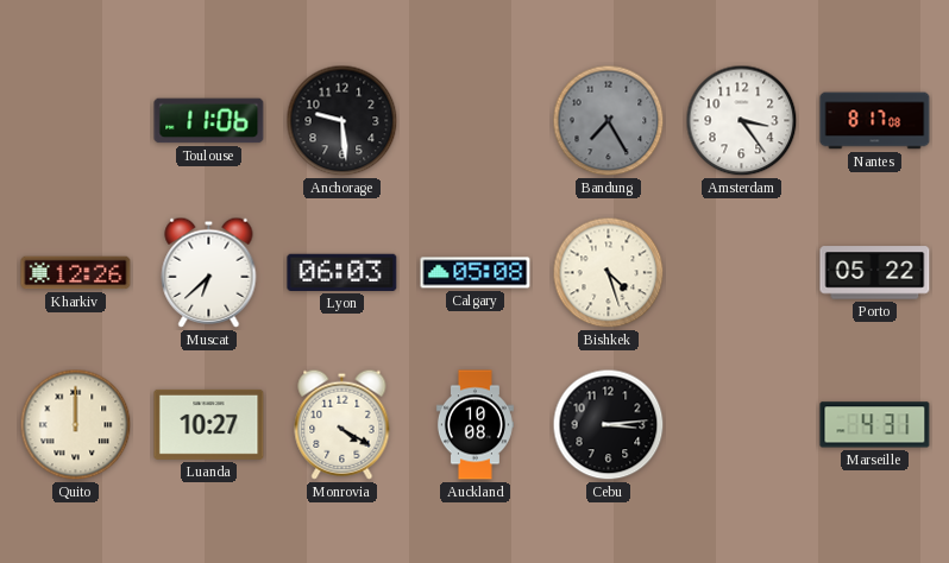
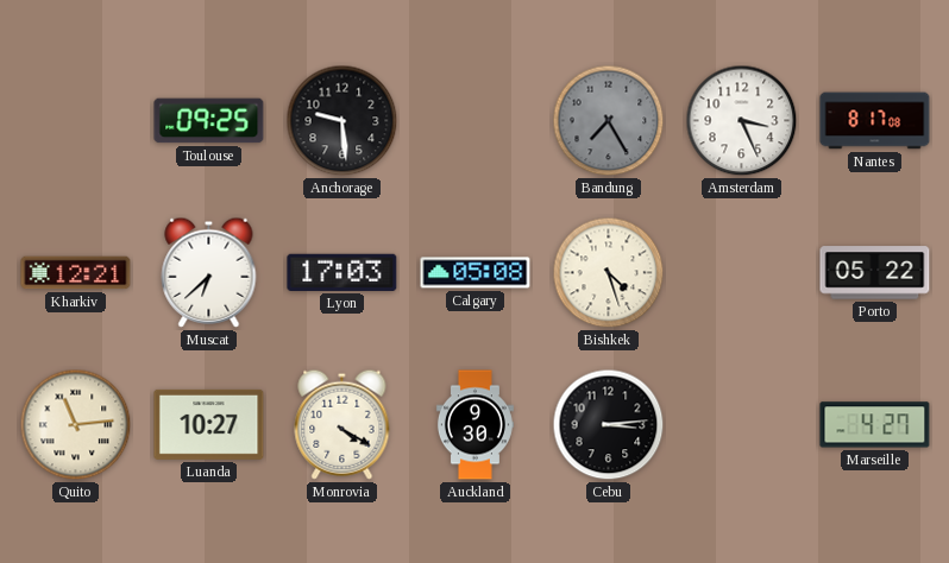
Toulouse: 11:06 -> 09:25 (209, 121)
Amsterdam: 3:24 -> 3:26 (742, 121)
Kharkiv: 12:26 -> 12:21 (76, 273)
Lyon: 06:03 -> 17:03 (342, 272)
Quito: 12:00 -> 11:14 (76, 425)
Auckland: 10:08 -> 9:30 (474, 425)
Marseille: 4:31 -> 4:27 (875, 425)
